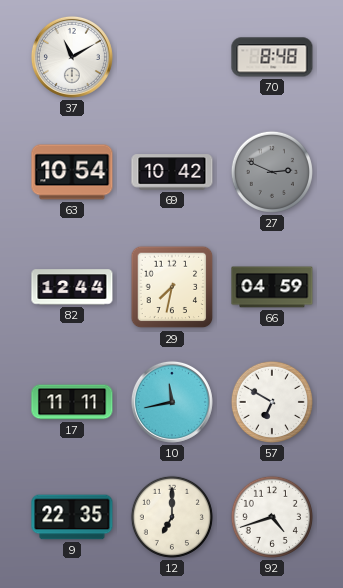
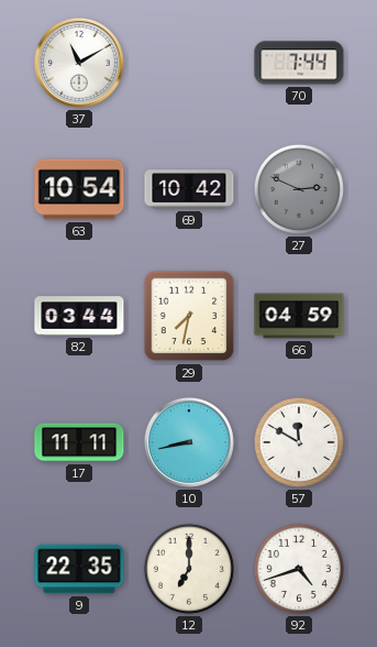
70: 8:48 -> 7:44 (299, 63)
82: 12:44 -> 03:44 (79, 316)
10: 11:43 -> 8:43 (189, 442)
57: 6:50 -> 11:50 (299, 442)
